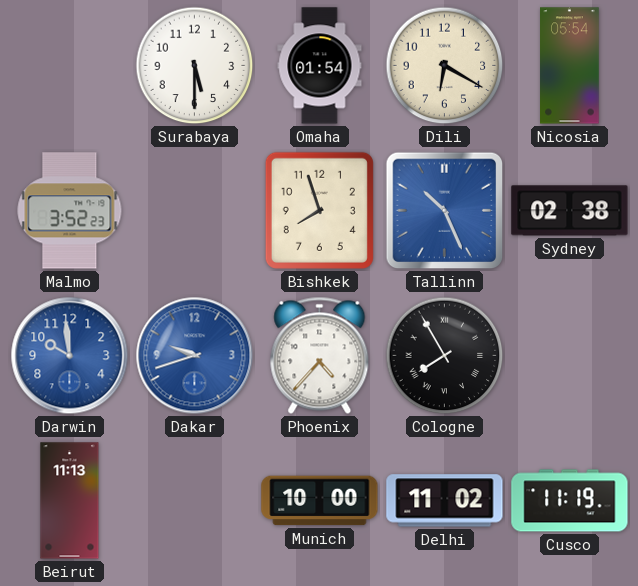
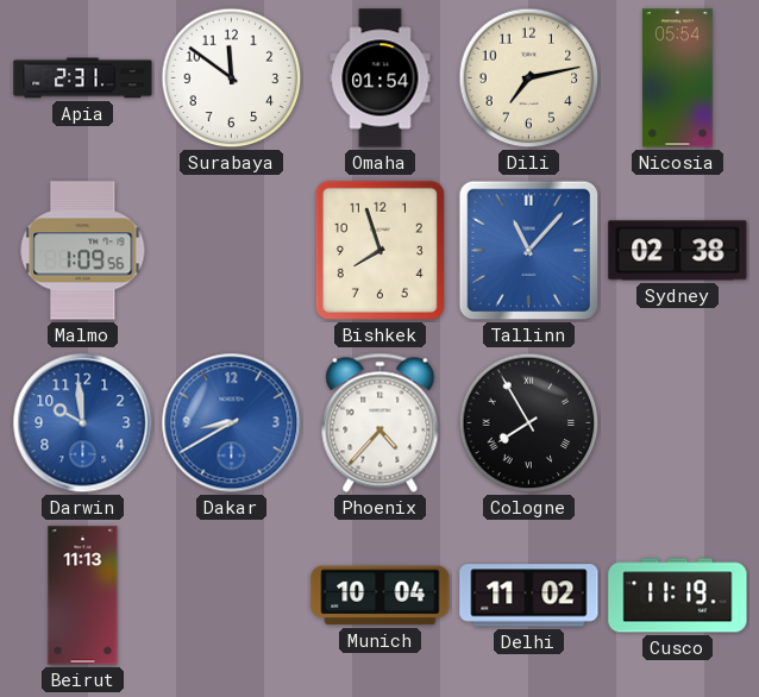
Apia: none -> 2:31 (83, 79)
Surabaya: 5:30 -> 11:51 (232, 79)
Dili: 6:20 -> 7:13 (529, 79)
Malmo: 3:52 -> 1:09 (83, 251)
Tallinn: 10:26 -> 11:07 (529, 251)
Dakar: 9:42 -> 8:40 (232, 423)
Munich: 10:00 -> 10:04 (381, 596)
